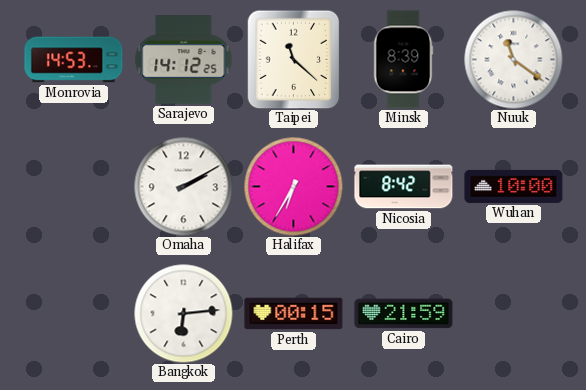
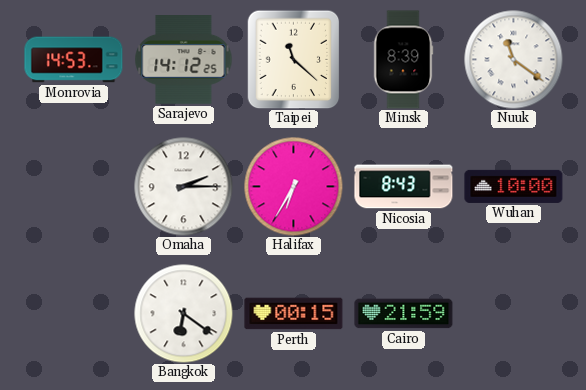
Omaha: 2:10 -> 2:15 (184, 187)
Nicosia: 8:42 -> 8:43 (404, 187)
Bangkok: 6:14 -> 6:21 (184, 314)
